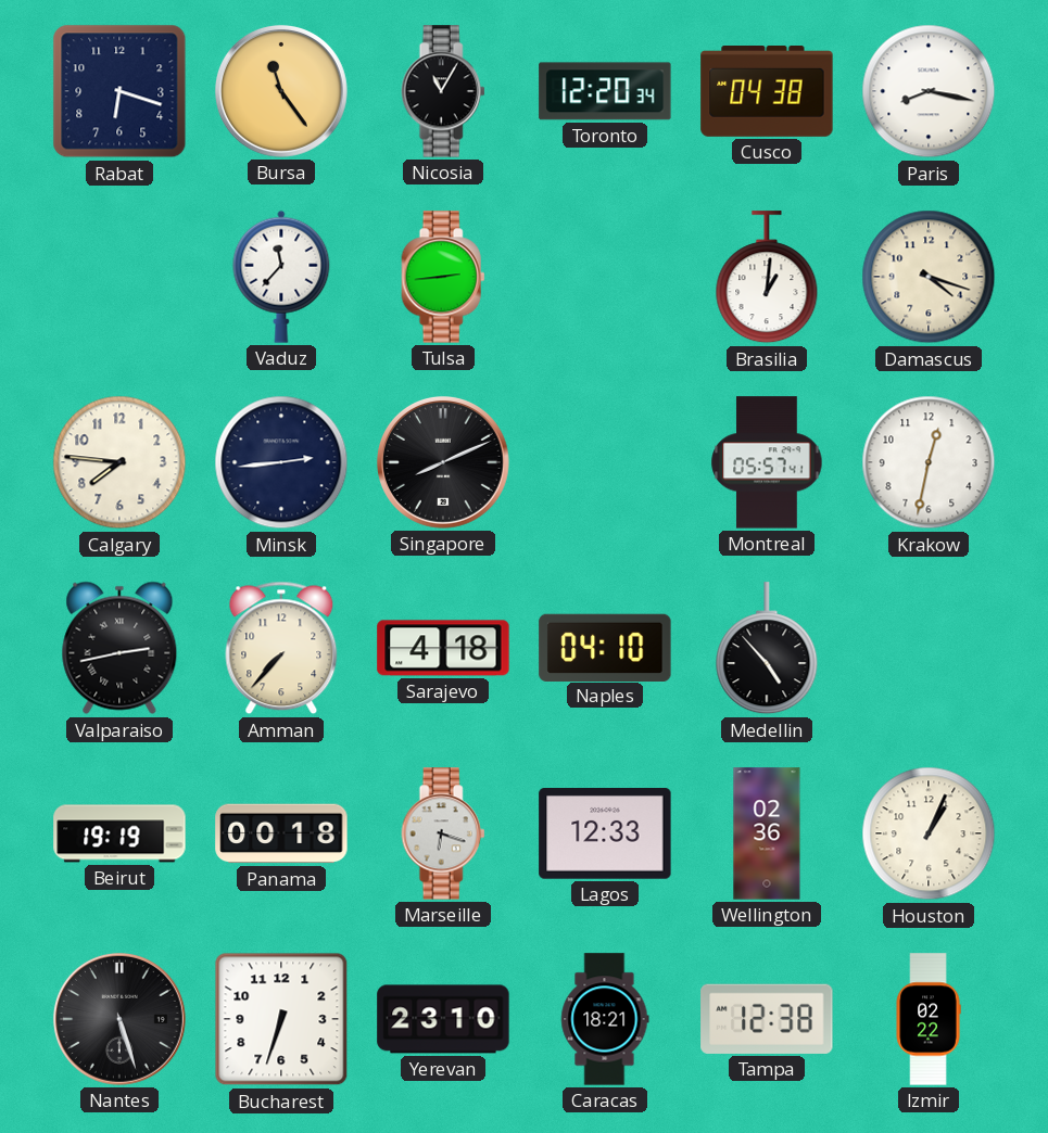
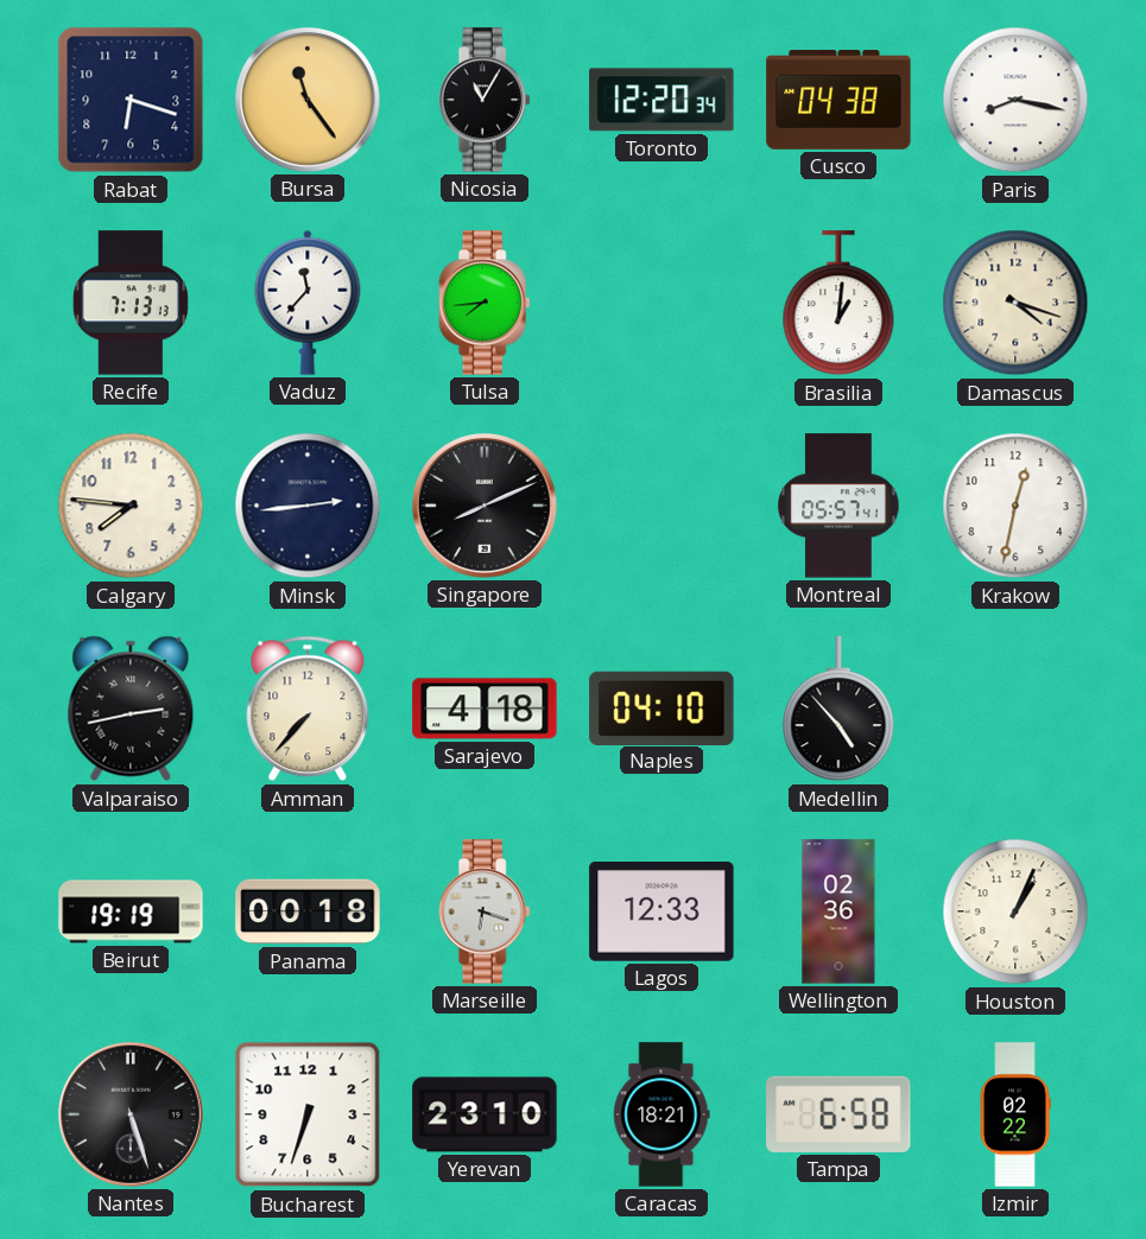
Recife: none -> 7:13 (131, 303)
Tulsa: 2:44 -> 7:44 (485, 303)
Tampa: 12:38 -> 6:58 (838, 1114)
